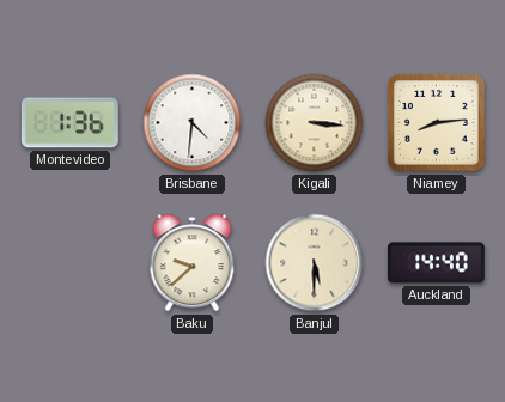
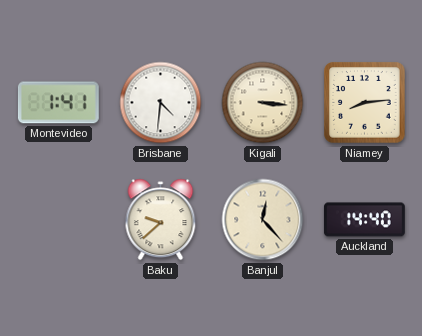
Montevideo: 1:36 -> 1:41 (58, 103)
Banjul: 5:30 -> 12:23 (263, 220)
